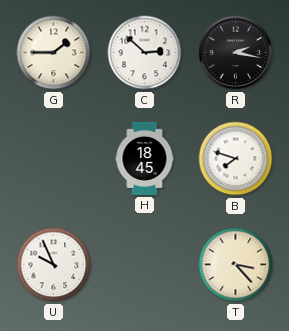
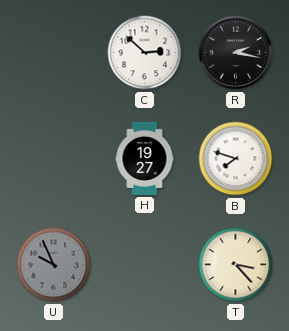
G: 1:45 -> none (54, 53)
H: 18:45 -> 19:27 (145, 158)
U dial: white -> grey (54, 265)
